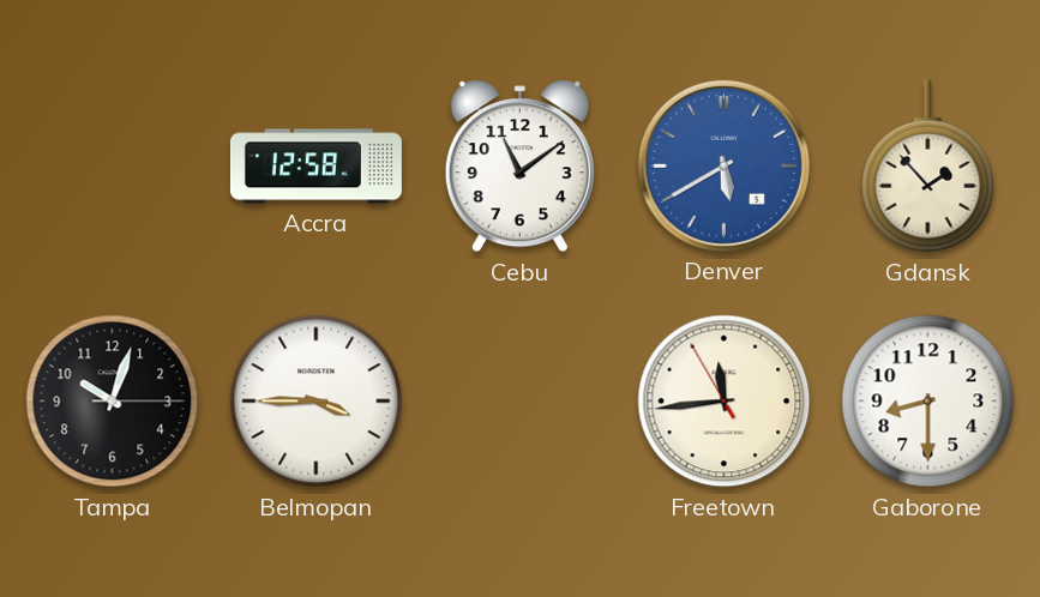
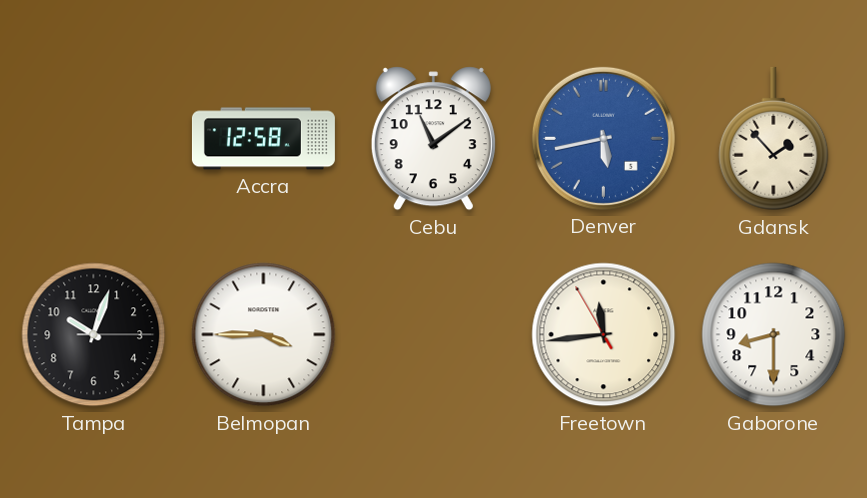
Denver: 5:40 -> 5:43 (603, 138)
